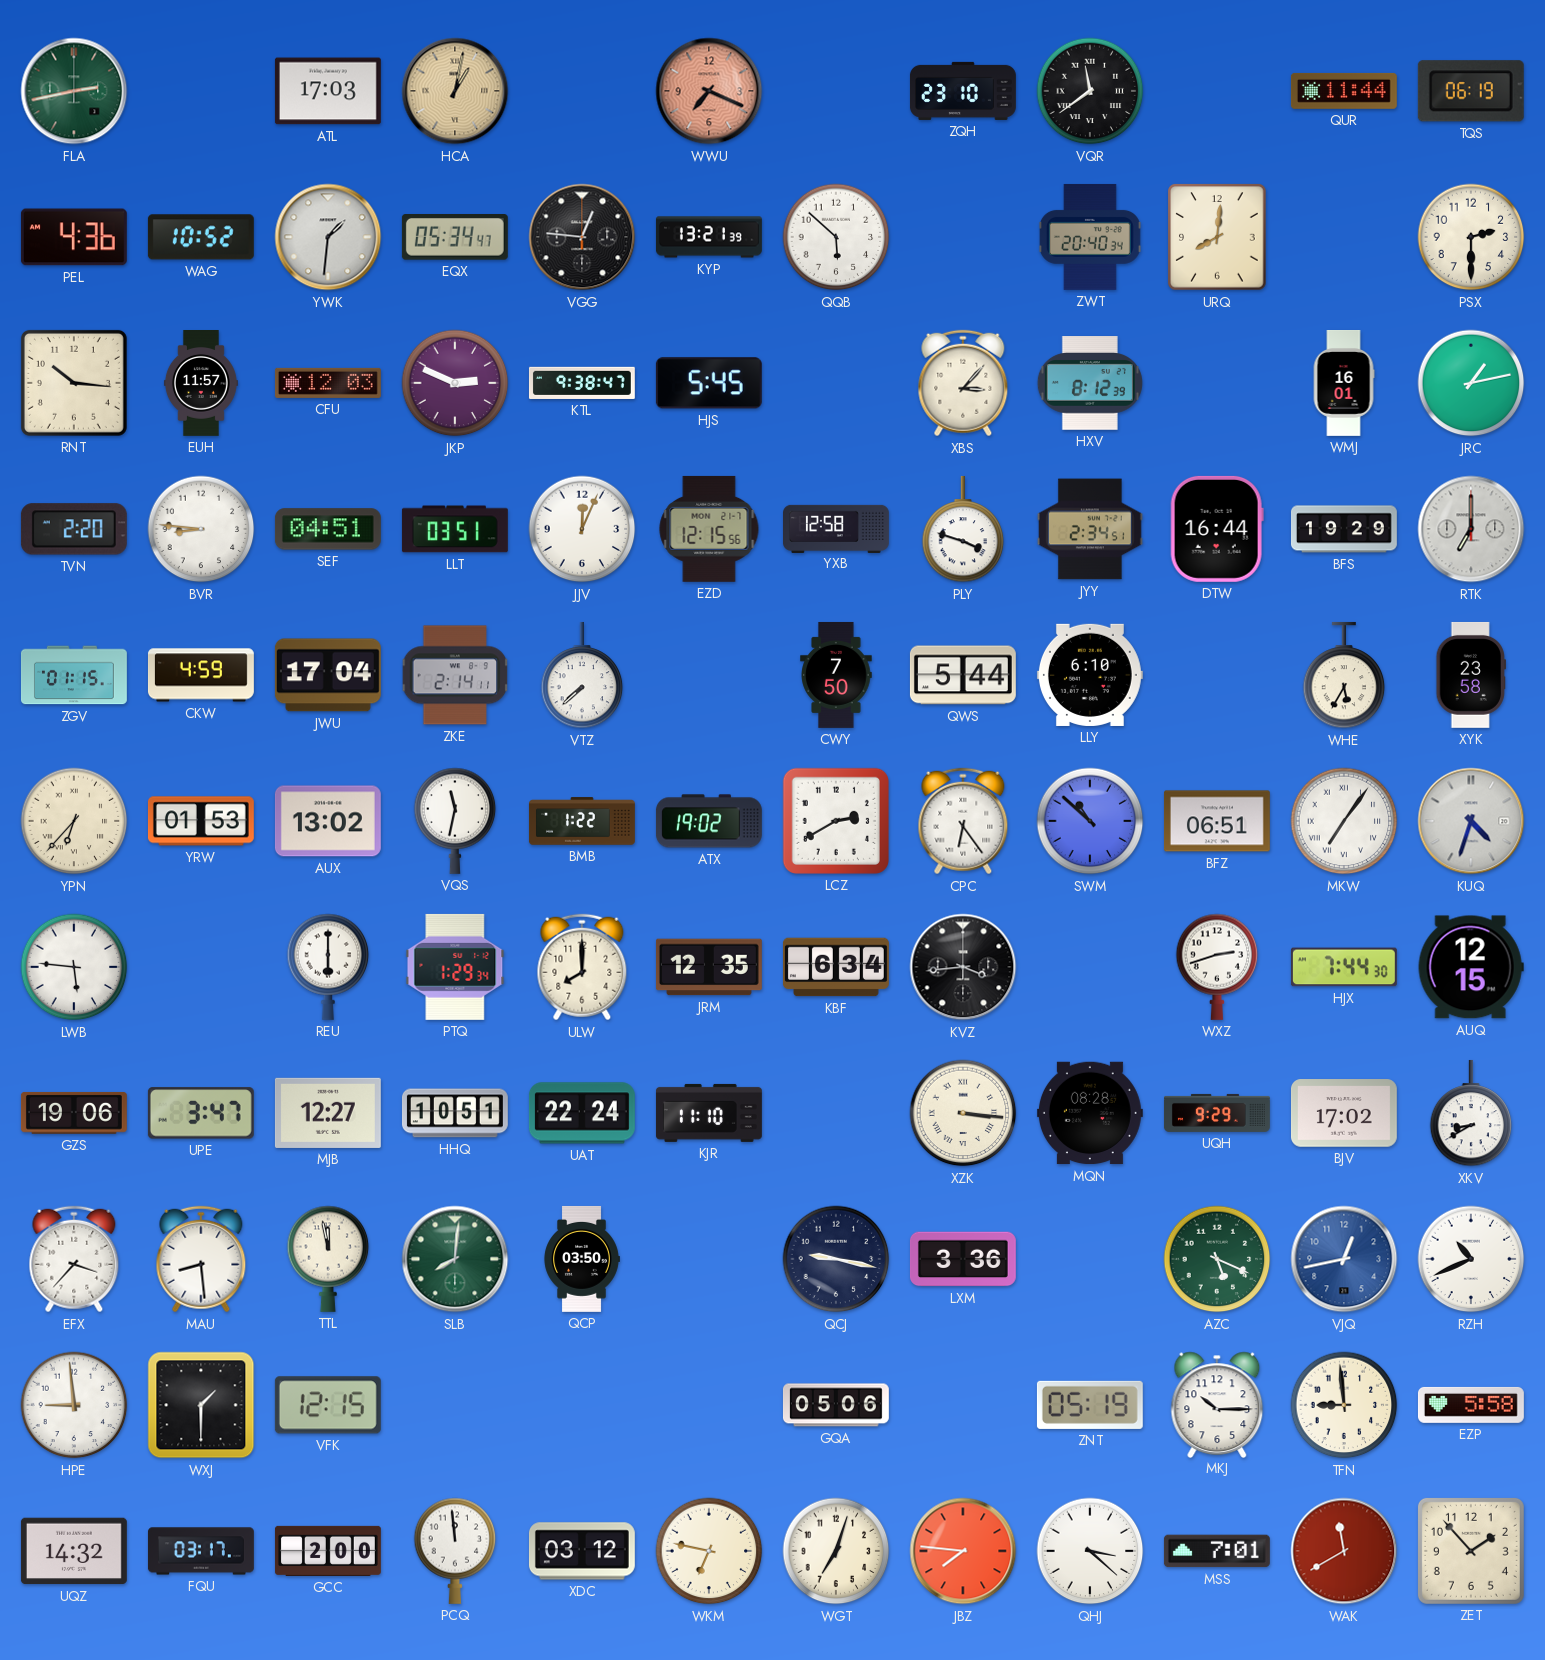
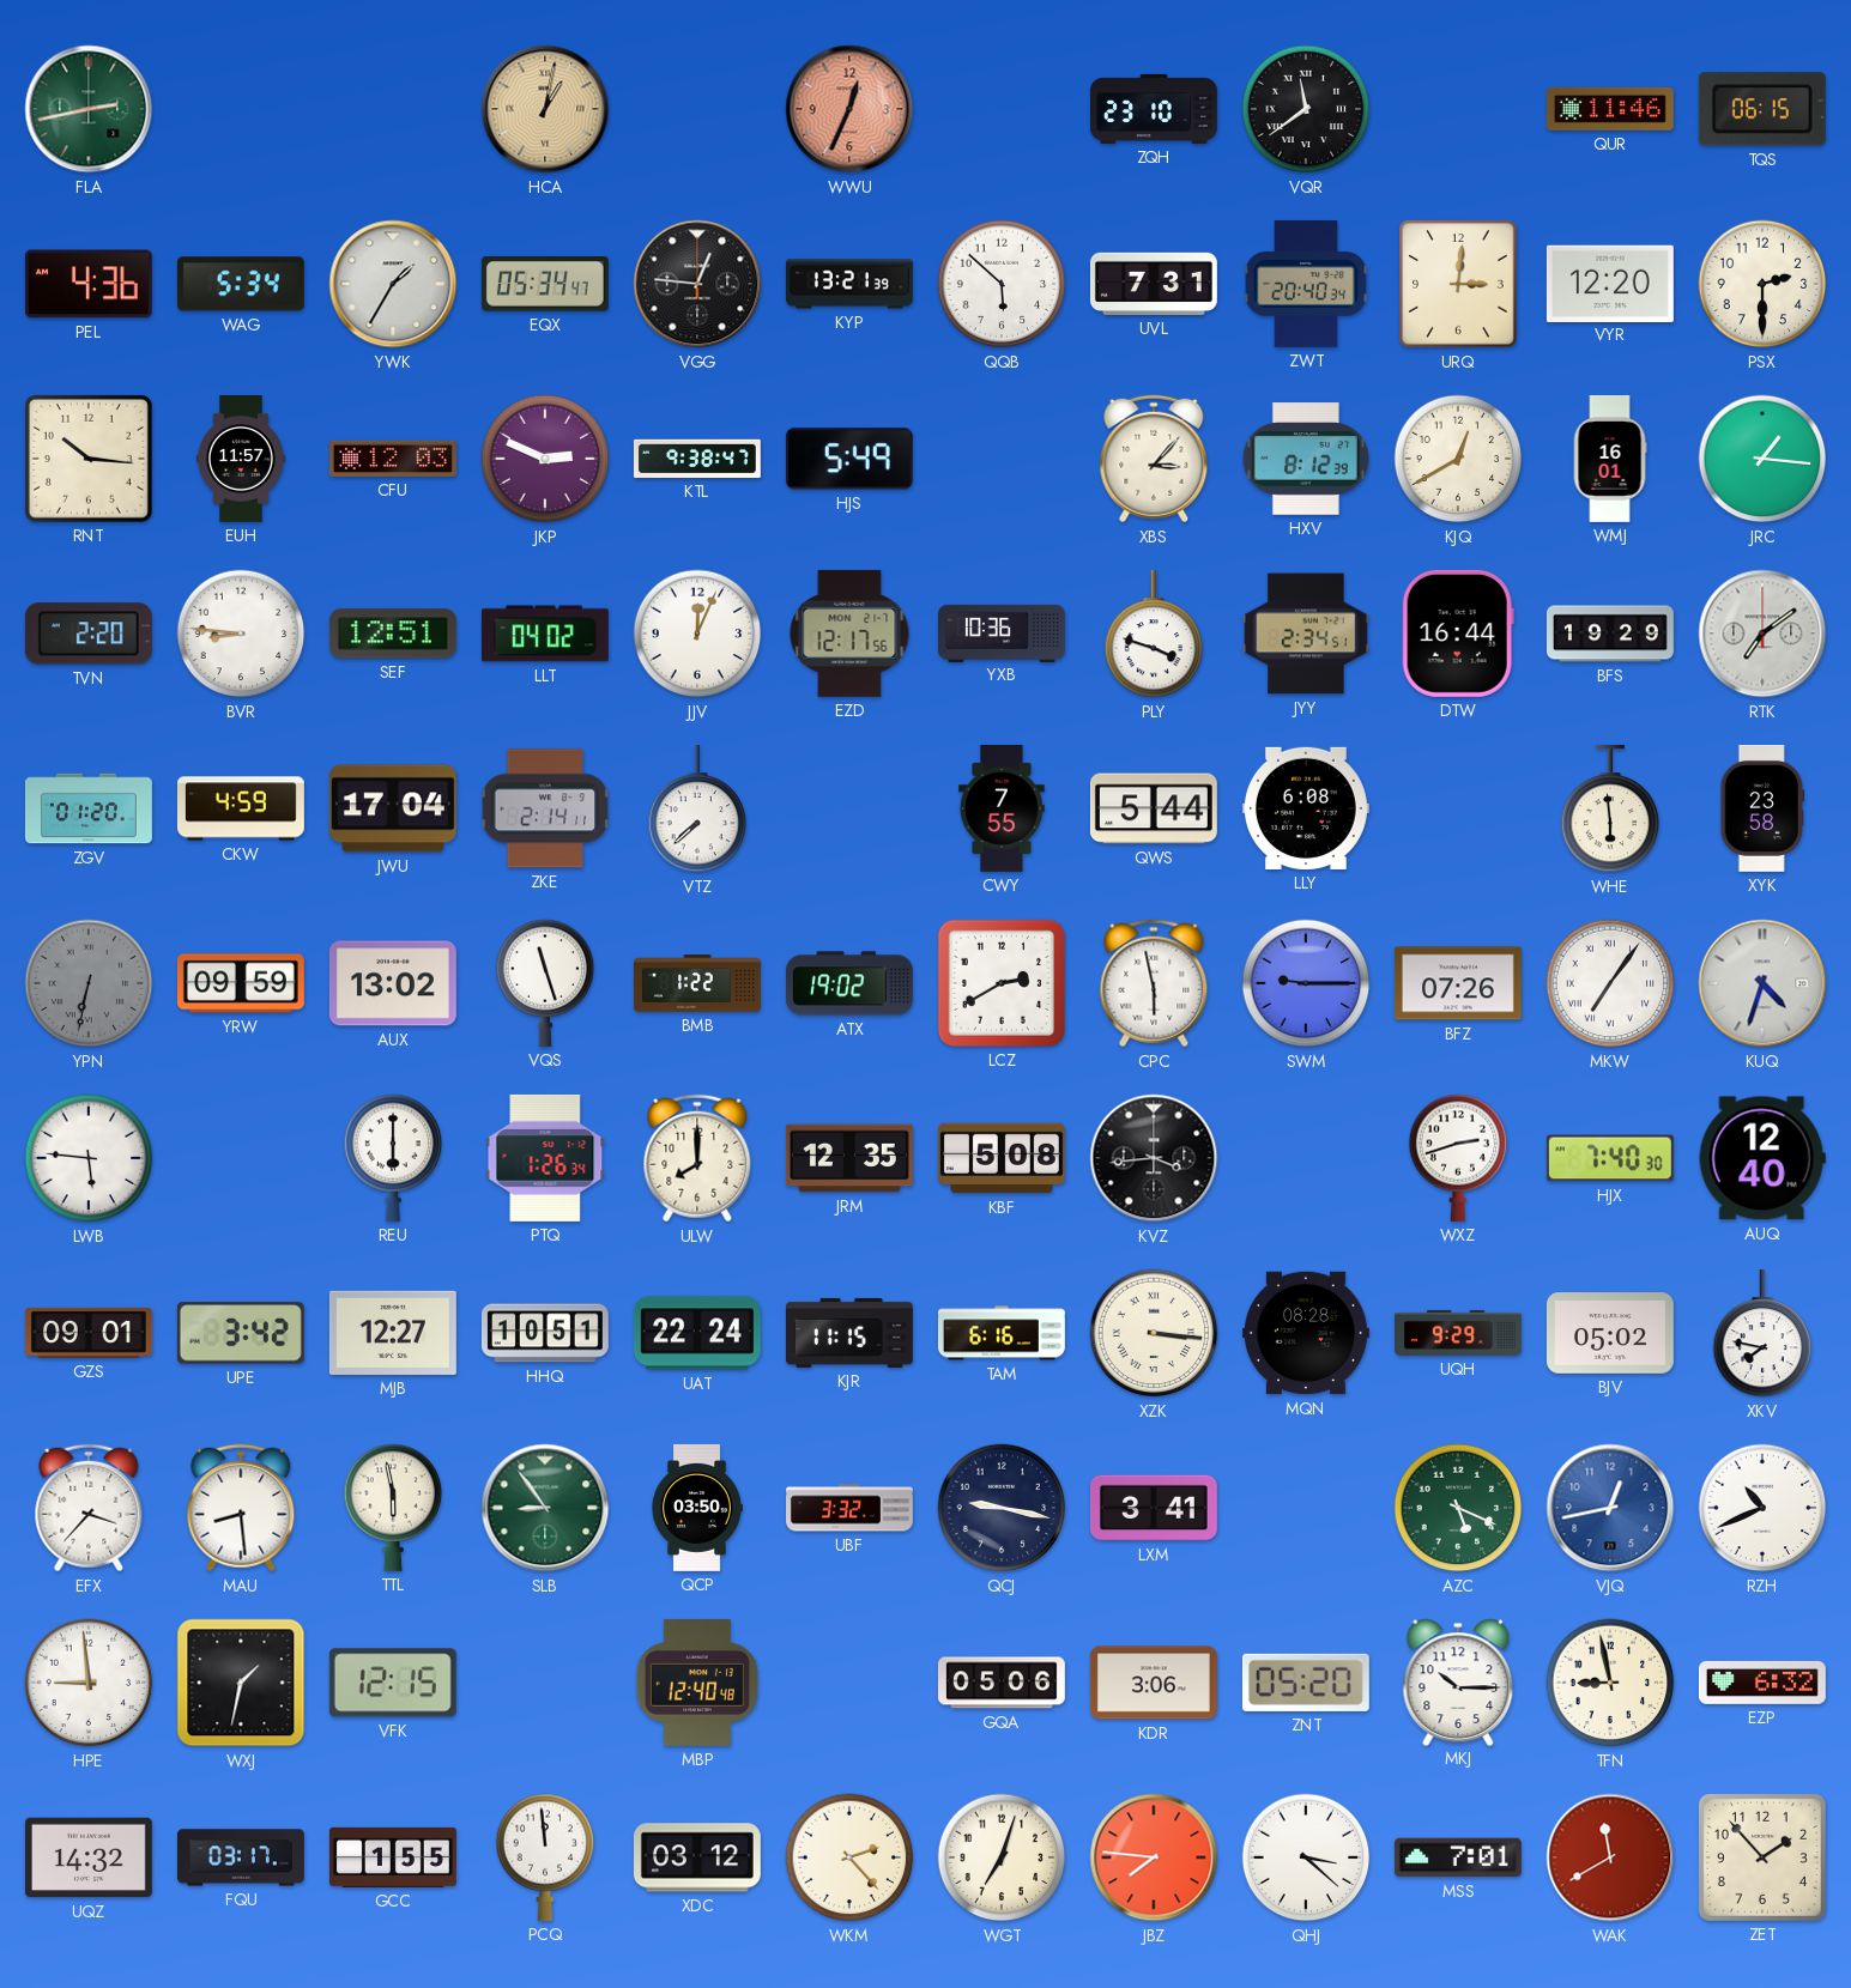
ATL: 17:03 -> none (328, 91)
WWU: 7:19 -> 12:34 (849, 109)
QUR: 11:44 -> 11:46 (1610, 109)
TQS: 06:19 -> 06:15 (1762, 109)
WAG: 10:52 -> 5:34 (241, 284)
YWK: 1:31 -> 1:35 (393, 284)
UVL: none -> 7:31 (1154, 284)
URQ: 8:01 -> 3:01 (1458, 284)
VYR: none -> 12:20 (1610, 283)
HJS: 5:45 -> 5:49 (849, 459)
KJQ: none -> 12:40 (1458, 459)
JRC: 1:13 -> 1:16 (1762, 459)
SEF: 04:51 -> 12:51 (393, 634)
LLT: 03:51 -> 04:02 (545, 634)
EZD: 12:15 -> 12:17 (849, 634)
YXB: 12:58 -> 10:36 (1003, 632)
RTK: 7:00 -> 7:09 (1762, 634)
ZGV: 01:15 -> 01:20 (89, 808)
CWY: 7:50 -> 7:55 (1002, 808)
LLY: 6:10 -> 6:08 (1306, 808)
WHE: 5:35 -> 5:59 (1610, 808)
YPN: 6:37 -> 6:32 (89, 983)
YPN dial: cream -> grey (89, 983)
YRW: 01:53 -> 09:59 (241, 983)
VQS: 11:32 -> 11:27 (545, 983)
CPC: 6:24 -> 5:58 (1154, 983)
SWM: 10:52 -> 9:15 (1306, 983)
BFZ: 06:51 -> 07:26 (1458, 983)
PTQ: 1:29 -> 1:26 (545, 1158)
KBF: 6:34 -> 5:08 (1002, 1158)
HJX: 7:44 -> 7:40 (1610, 1158)
AUQ: 12:15 -> 12:40 (1762, 1158)
GZS: 19:06 -> 09:01 (89, 1333)
UPE: 3:47 -> 3:42 (241, 1333)
KJR: 11:10 -> 11:15 (849, 1333)
TAM: none -> 6:16 (1002, 1333)
BJV: 17:02 -> 05:02 (1610, 1333)
XKV: 8:40 -> 7:47 (1762, 1333)
TTL: 11:58 -> 5:58 (393, 1508)
SLB: 8:01 -> 8:54 (545, 1508)
UBF: none -> 3:32 (851, 1508)
LXM: 3:36 -> 3:41 (1154, 1508)
WXJ: 1:30 -> 1:32 (241, 1683)
MBP: none -> 12:40 (697, 1683)
KDR: none -> 3:06 (1154, 1683)
ZNT: 05:19 -> 05:20 (1306, 1683)
TFN: 8:59 -> 8:58 (1610, 1683)
EZP: 5:58 -> 6:32 (1762, 1683)
GCC: 2:00 -> 1:55 (393, 1857)
WKM: 6:47 -> 2:23 (849, 1857)
